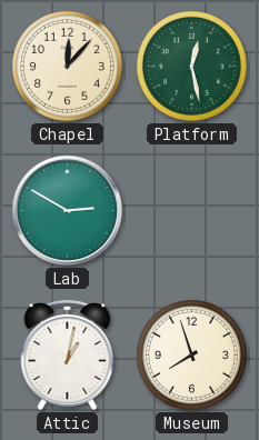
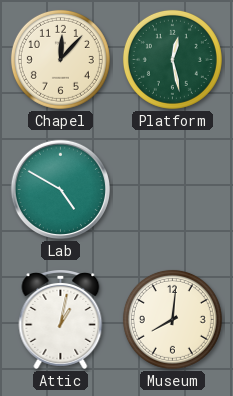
Lab: 2:50 -> 4:50 (60, 189)
Museum: 7:57 -> 8:01 (172, 319)
